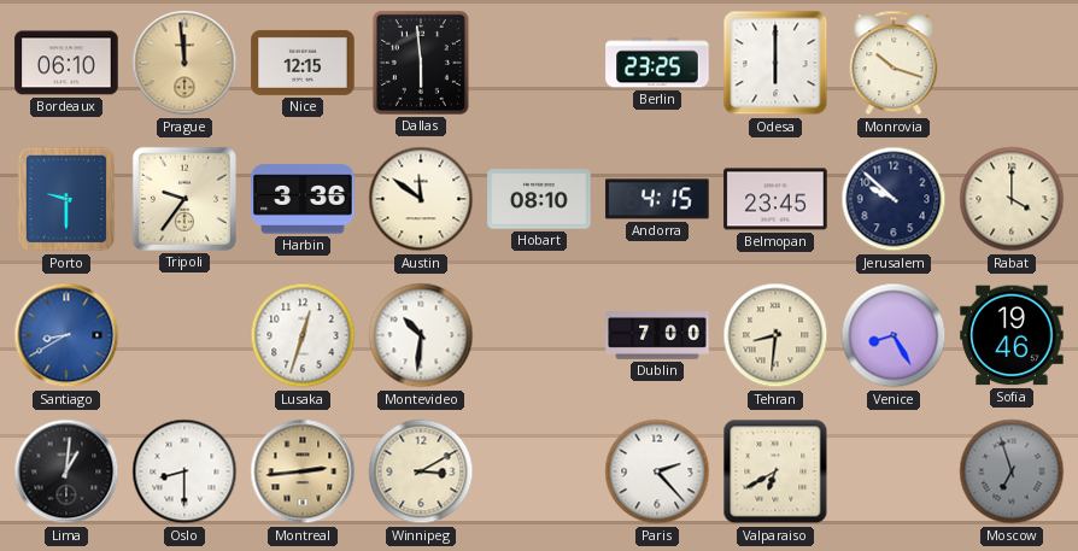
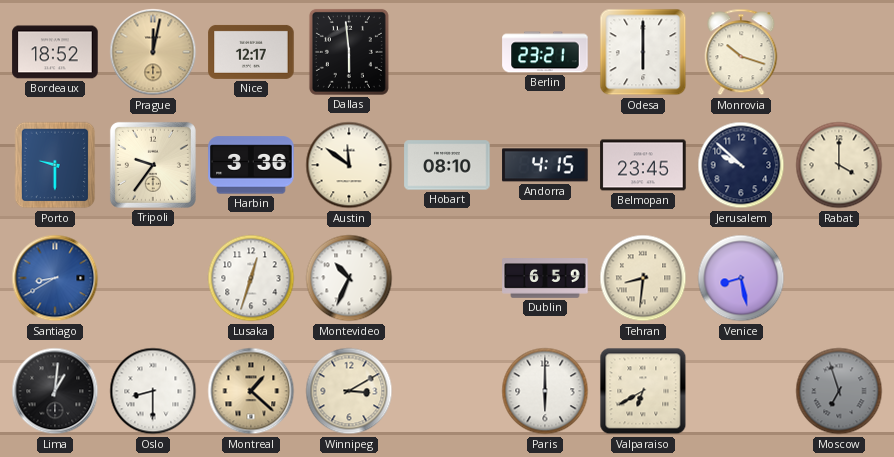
Bordeaux: 06:10 -> 18:52 (55, 52)
Prague: 11:59 -> 12:02 (153, 52)
Nice: 12:15 -> 12:17 (251, 52)
Berlin: 23:25 -> 23:21 (545, 52)
Montevideo: 10:31 -> 10:34 (349, 278)
Dublin: 7:00 -> 6:59 (545, 278)
Venice: 8:25 -> 8:28 (741, 278)
Sofia: 19:46 -> none (1012, 335)
Montreal: 2:44 -> 1:22 (251, 391)
Paris: 2:23 -> 6:00 (545, 391)
